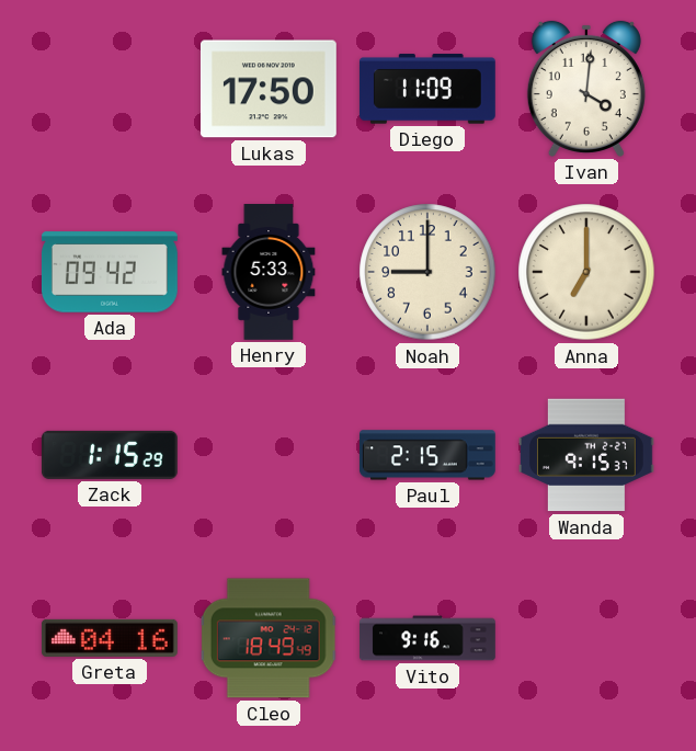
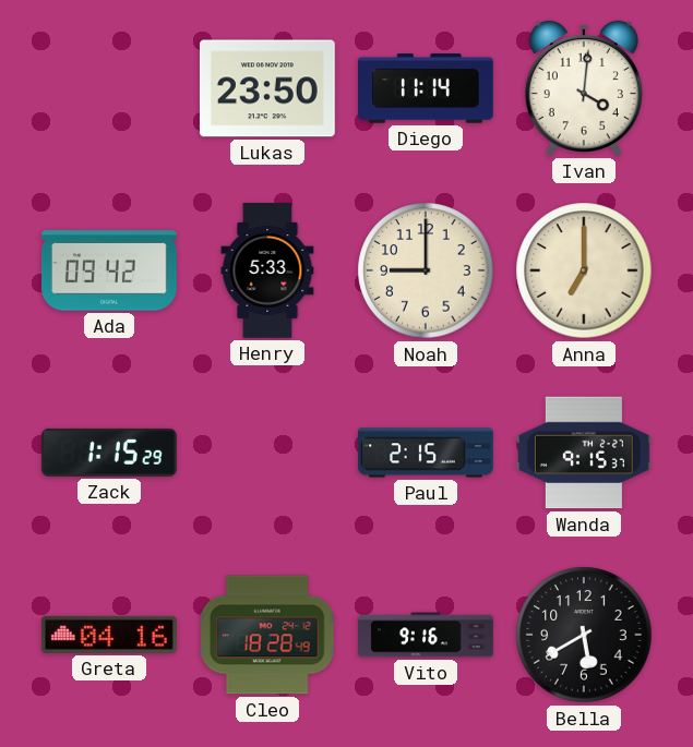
Lukas: 17:50 -> 23:50 (267, 88)
Diego: 11:09 -> 11:14 (426, 88)
Cleo: 18:49 -> 18:28 (267, 635)
Bella: none -> 5:40 (584, 635)
